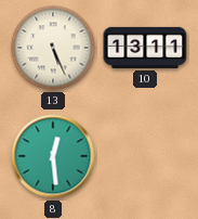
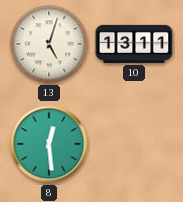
13: 5:26 -> 5:03 (49, 44)
